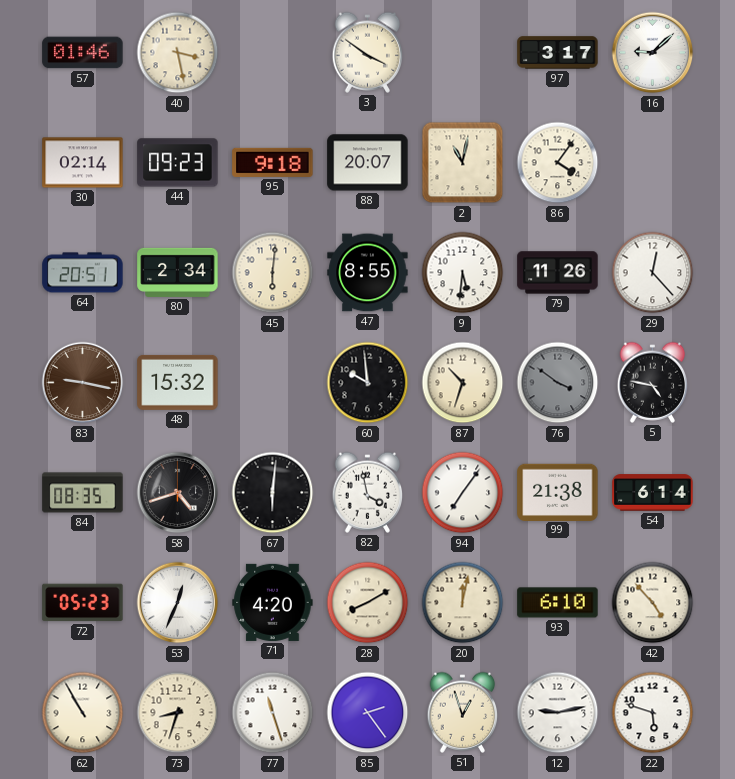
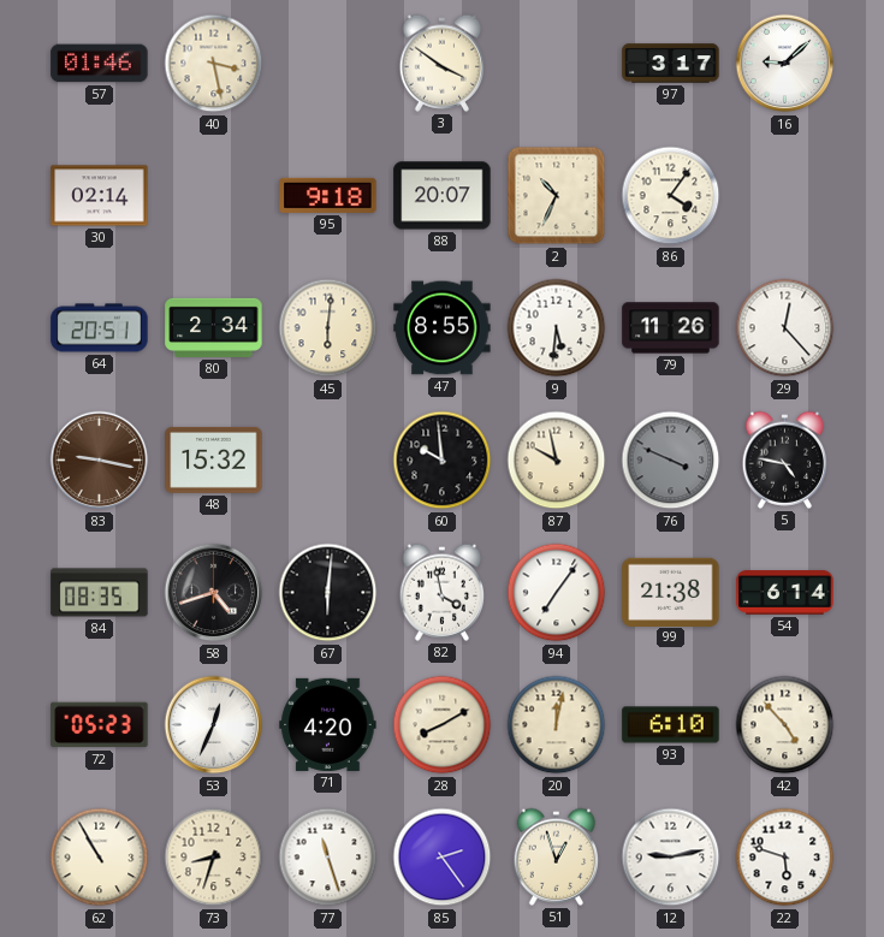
44: 09:23 -> none (178, 163)
2: 11:02 -> 10:34 (557, 196)
87: 10:33 -> 9:58 (557, 461)
76: 3:51 -> 3:49 (671, 461)
